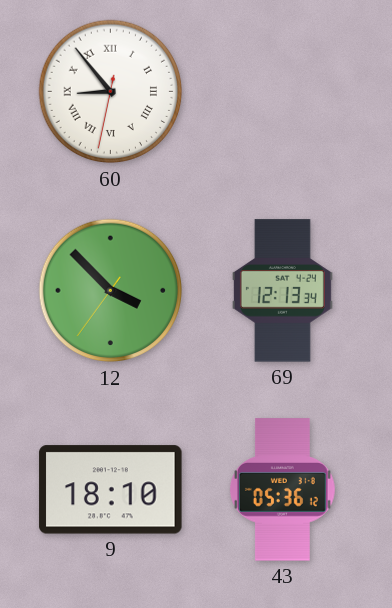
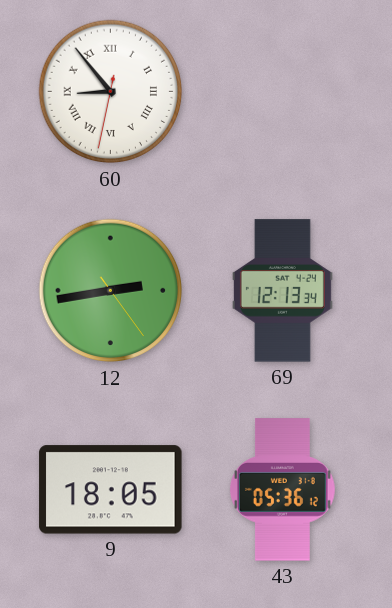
12: 3:52 -> 2:43 (111, 291)
9: 18:10 -> 18:05 (111, 490)
